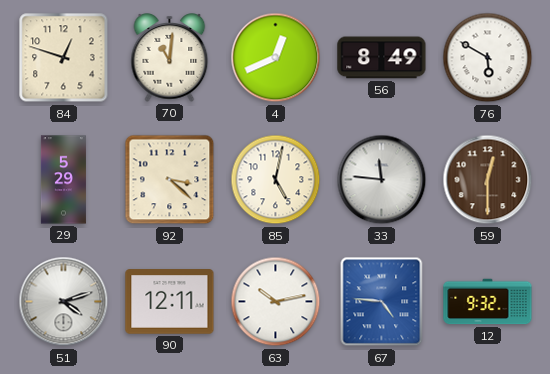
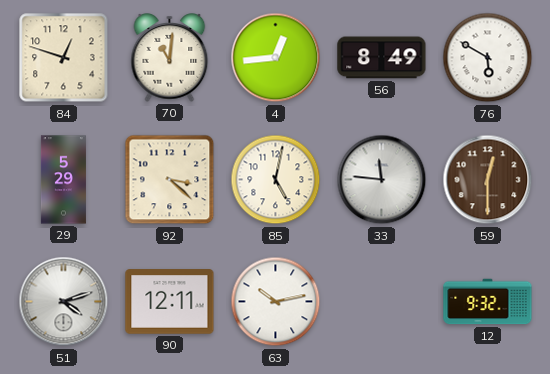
4: 12:41 -> 12:44 (276, 58)
67: 4:46 -> none (382, 302)
